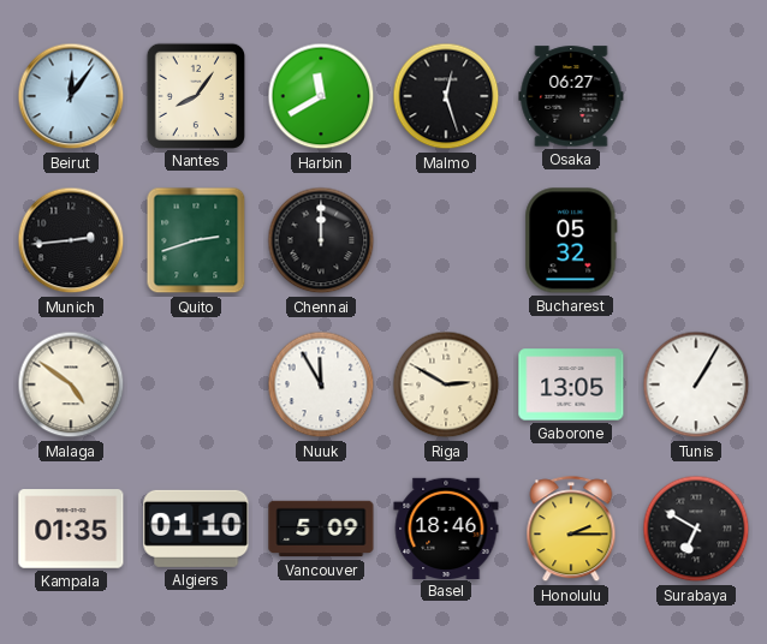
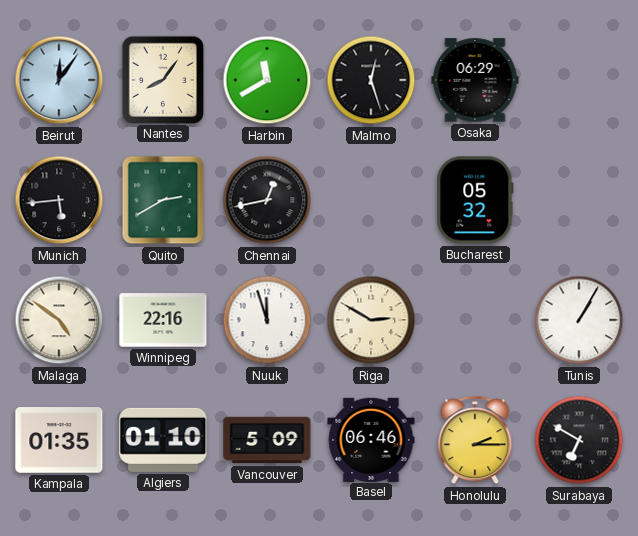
Osaka: 06:27 -> 06:29 (475, 80)
Munich: 2:44 -> 5:44 (59, 200)
Quito: 2:42 -> 2:40 (163, 200)
Chennai: 12:00 -> 12:43 (267, 200)
Winnipeg: none -> 22:16 (163, 320)
Nuuk: 11:55 -> 11:57 (267, 320)
Gaborone: 13:05 -> none (571, 384)
Basel: 18:46 -> 06:46 (371, 439)
